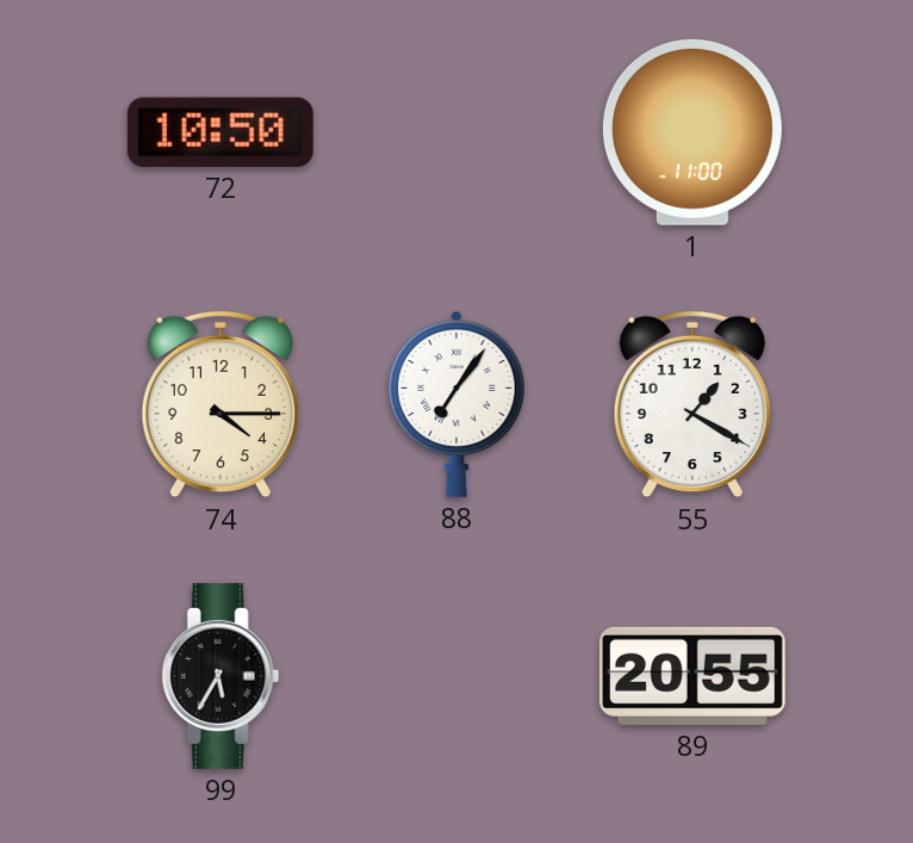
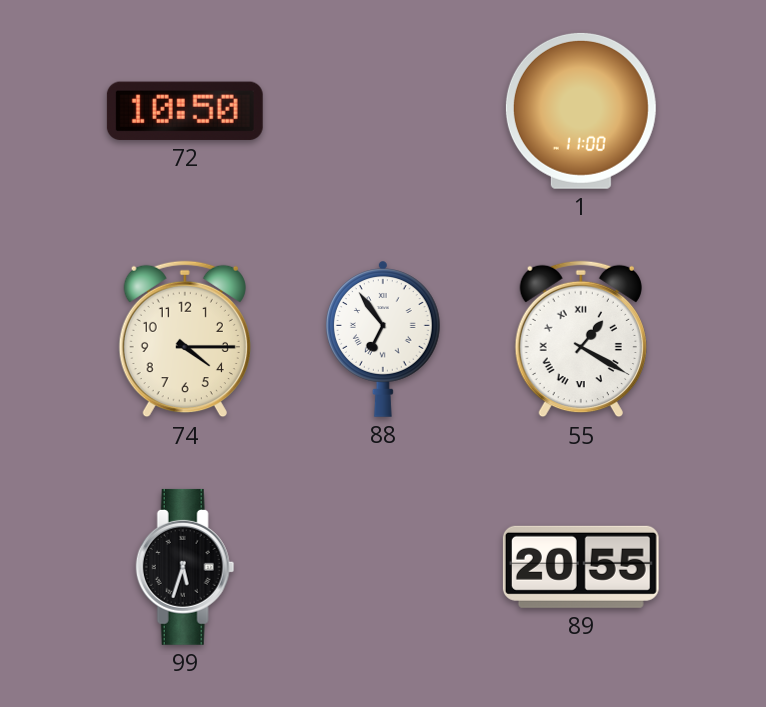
88: 7:06 -> 6:54 (383, 339)
55 numerals: Arabic -> Roman (581, 339)
99: 5:35 -> 5:33 (185, 567)
